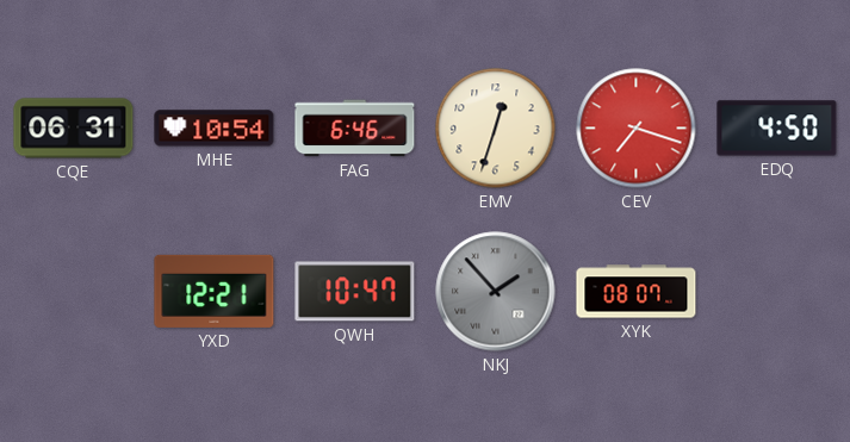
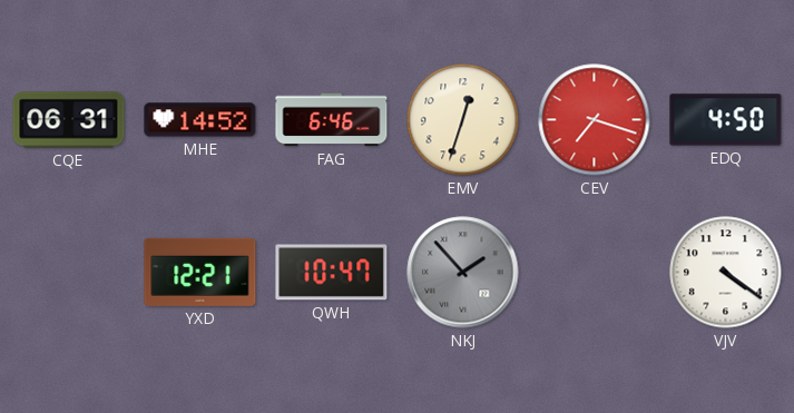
MHE: 10:54 -> 14:52 (200, 120)
XYK: 08:07 -> none (637, 292)
VJV: none -> 4:21 (726, 273)
